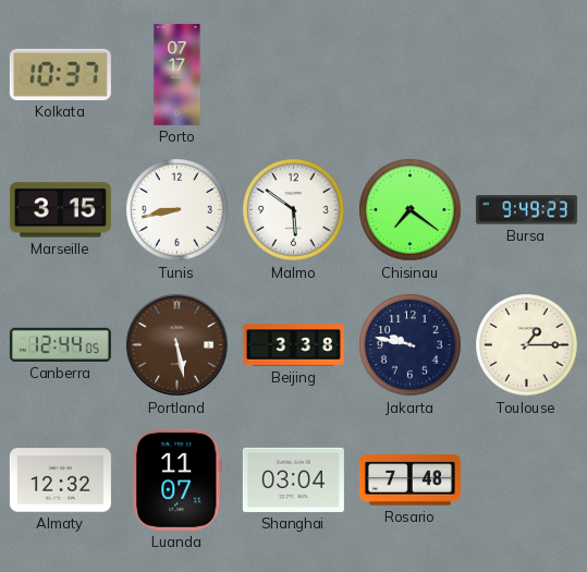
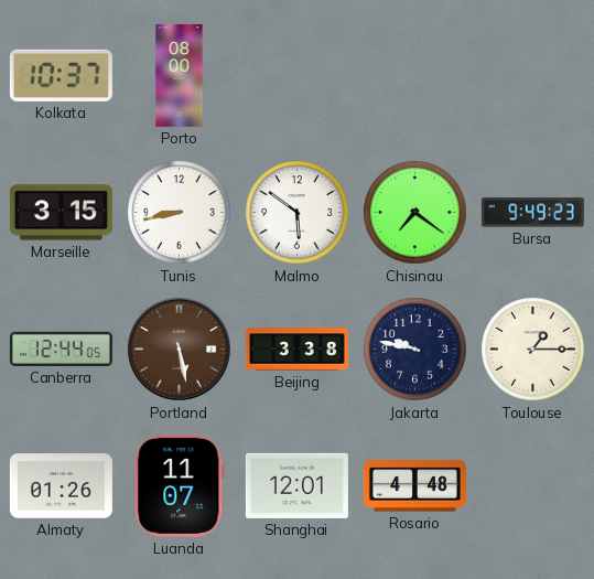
Porto: 07:17 -> 08:00 (180, 75)
Almaty: 12:32 -> 01:26 (61, 486)
Shanghai: 03:04 -> 12:01 (296, 485)
Rosario: 7:48 -> 4:48 (414, 486)
